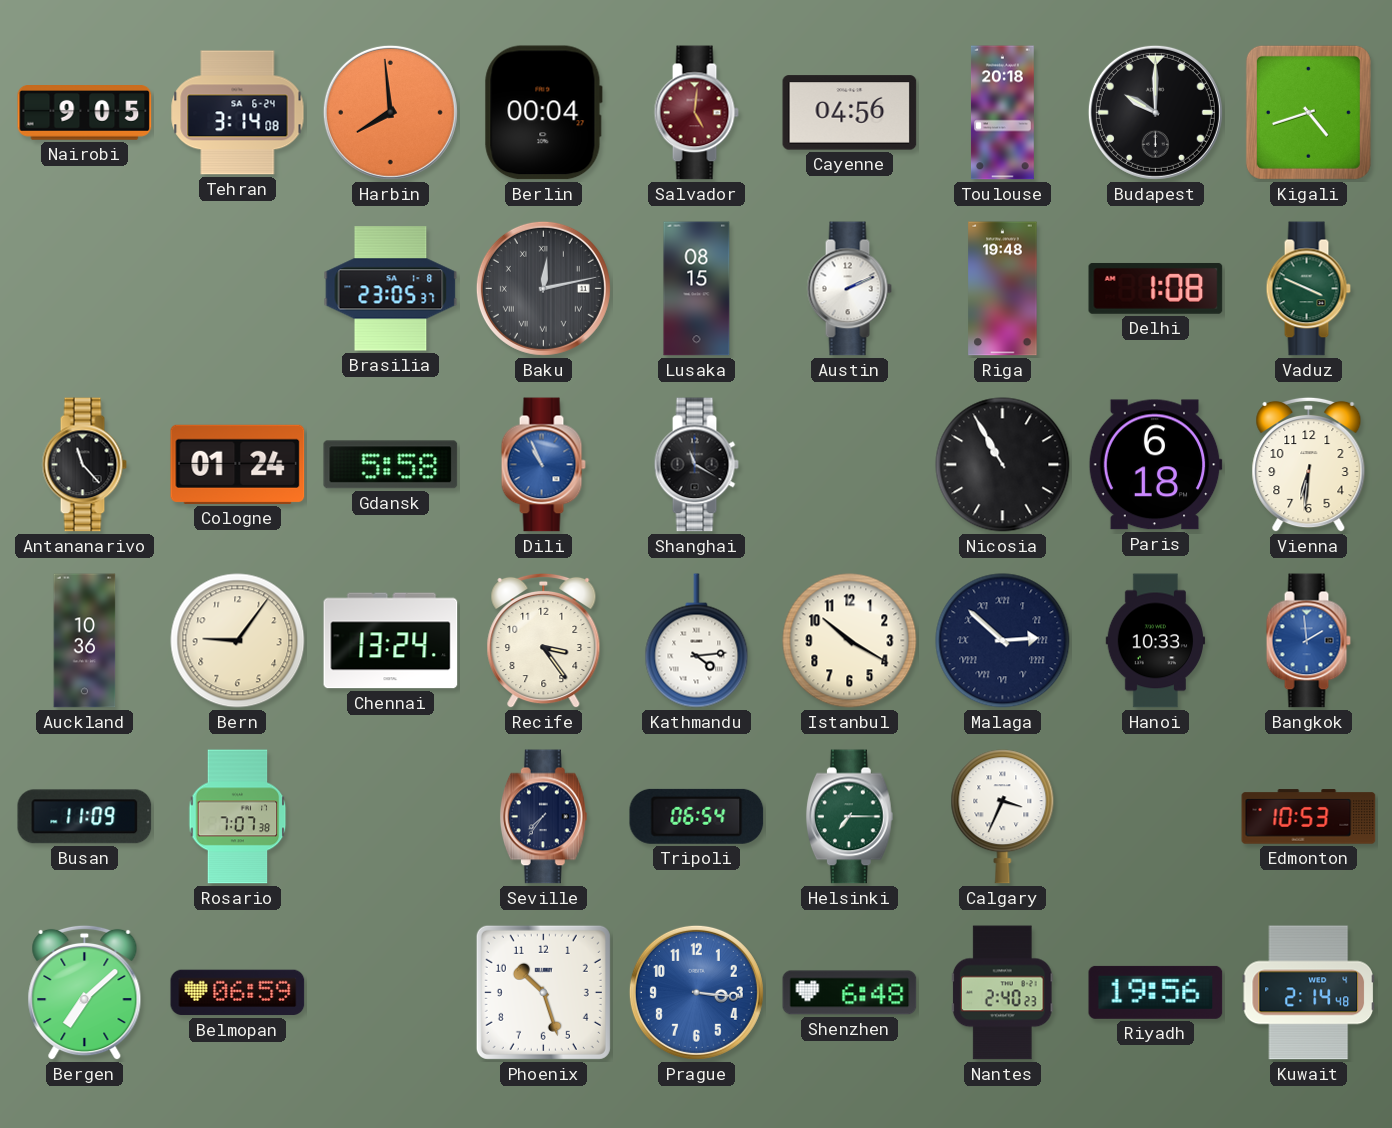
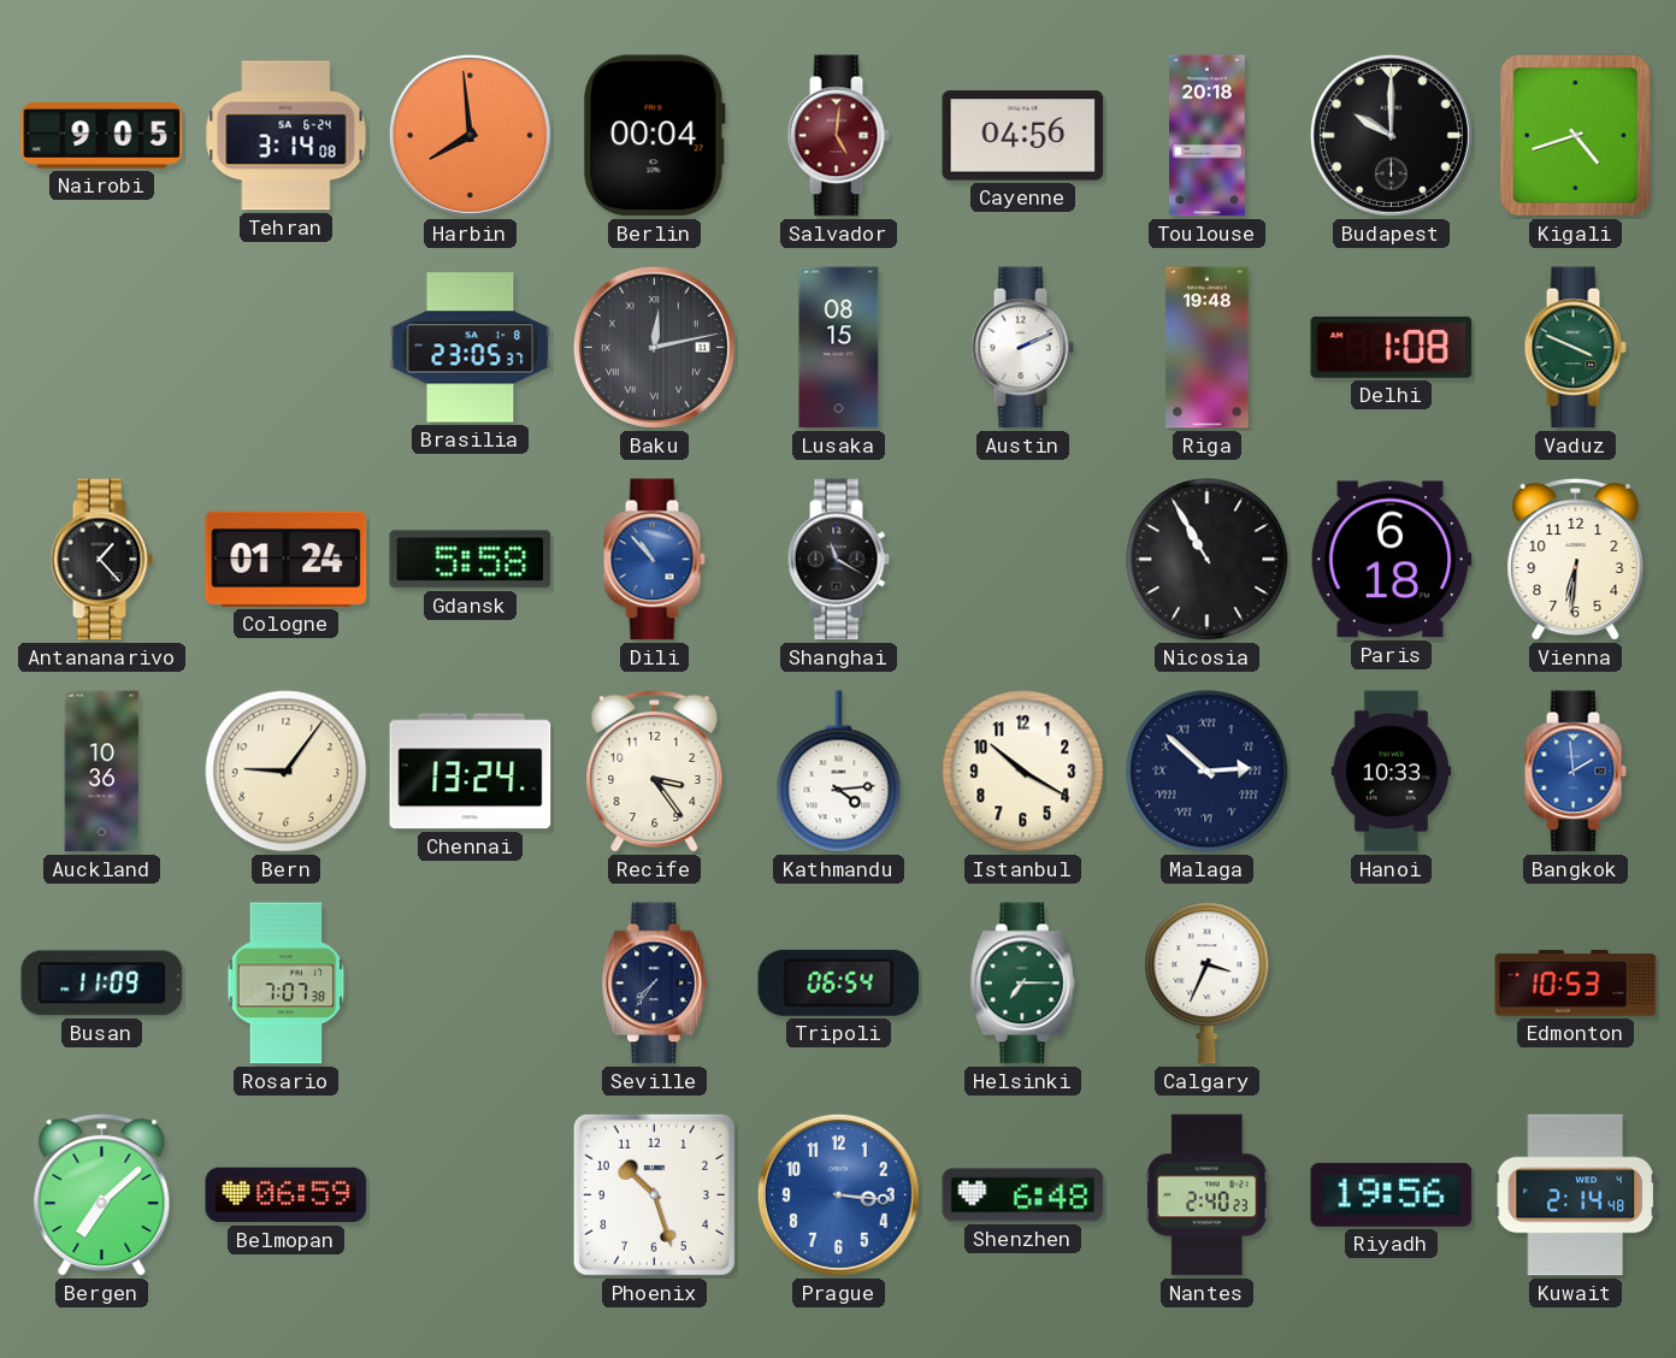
Antananarivo: 11:23 -> 1:23 (101, 560)
Dili: 10:56 -> 10:53 (654, 560)
